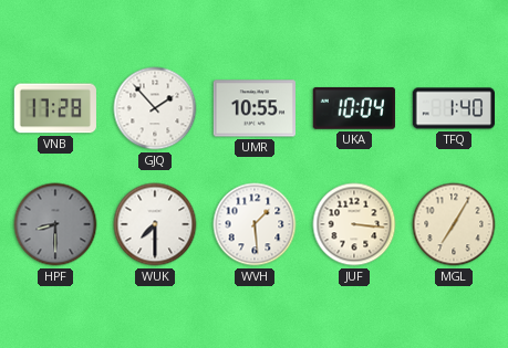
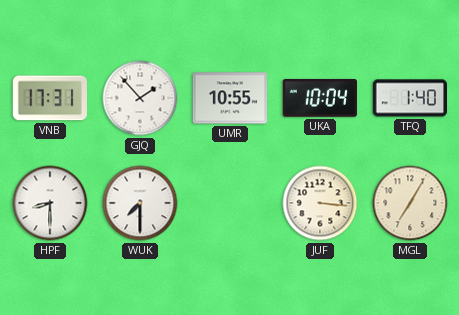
VNB: 17:28 -> 17:31 (50, 98)
HPF dial: grey -> white (50, 203)
WVH: 1:29 -> none (255, 224)
